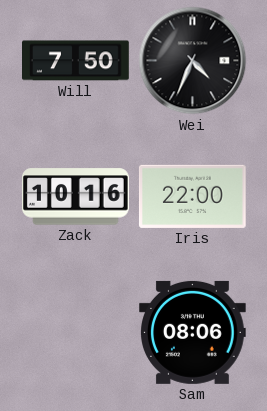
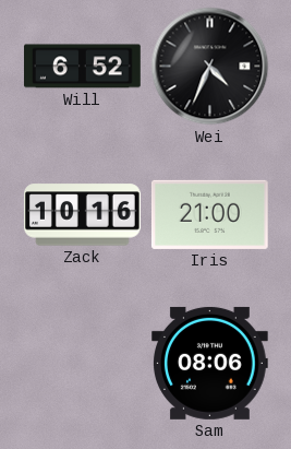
Will: 7:50 -> 6:52 (83, 67)
Iris: 22:00 -> 21:00 (210, 214)
